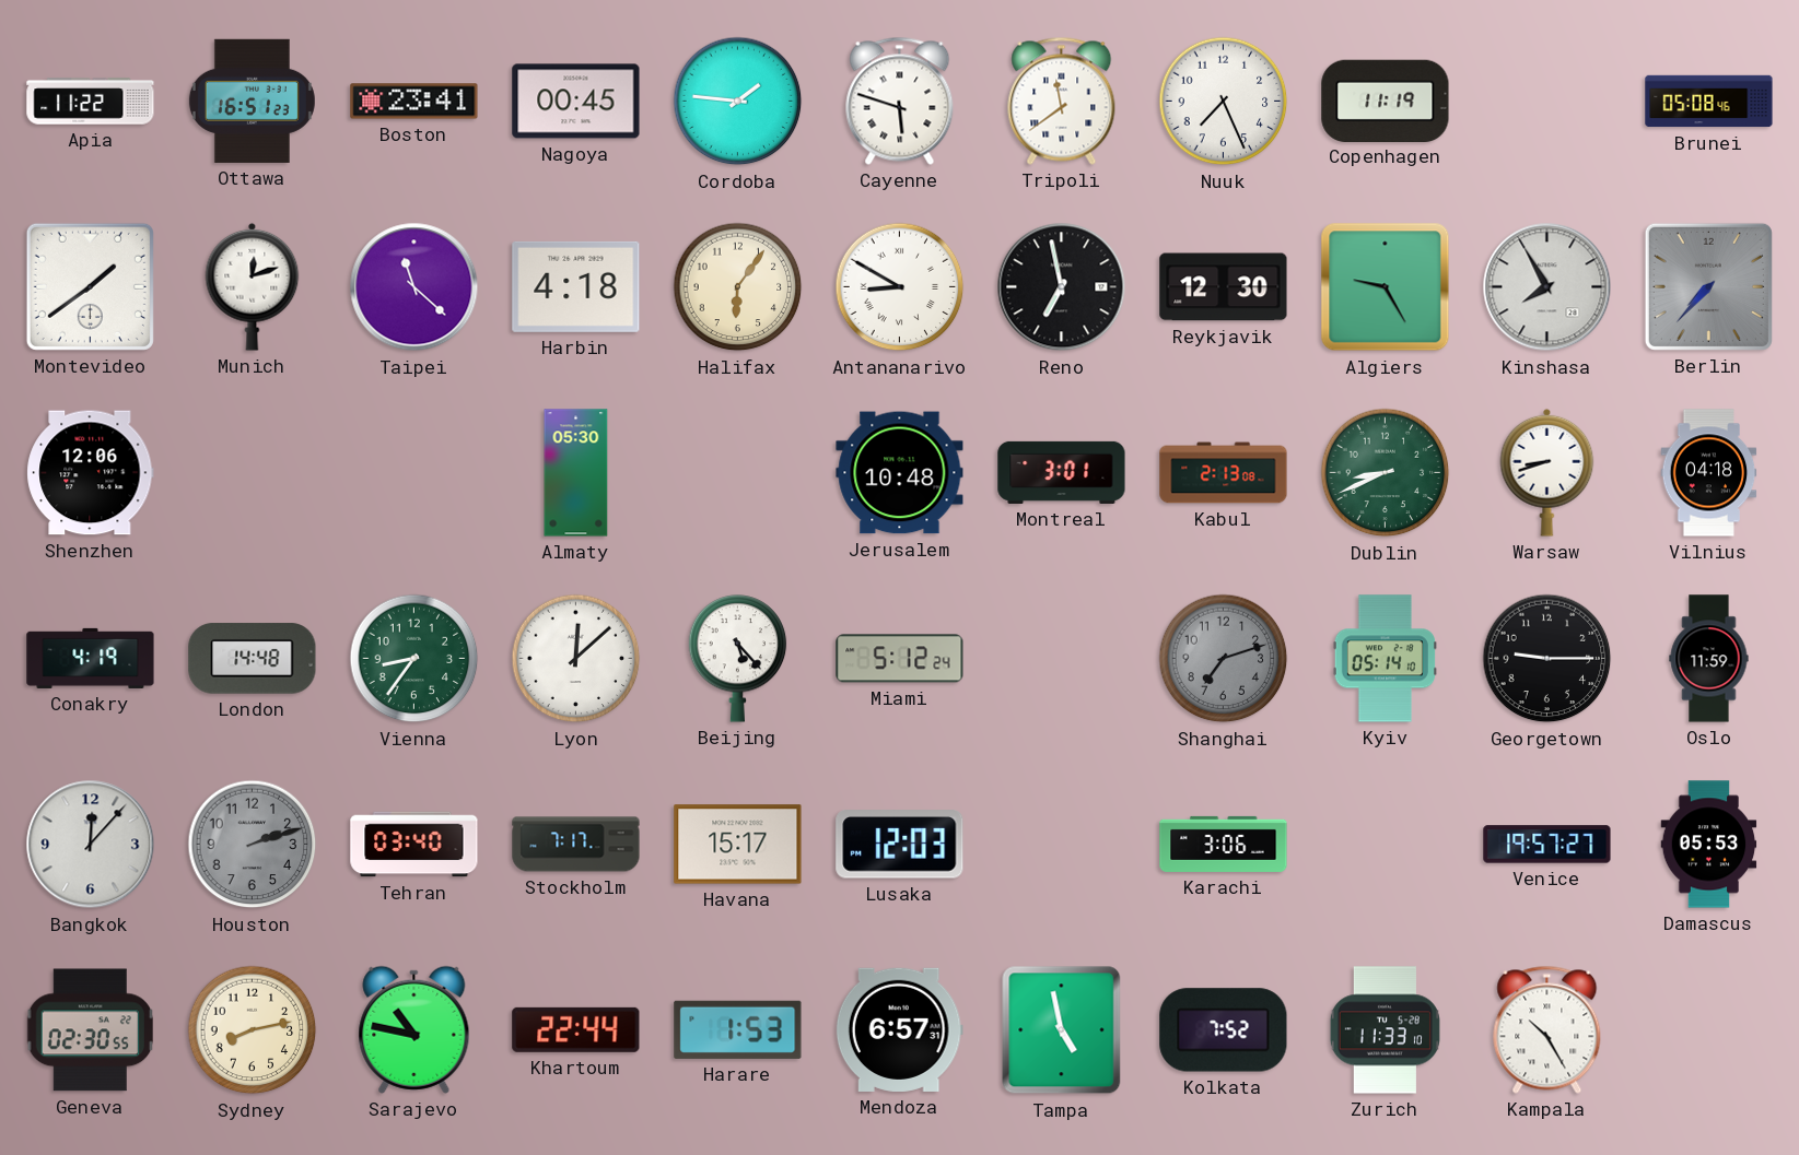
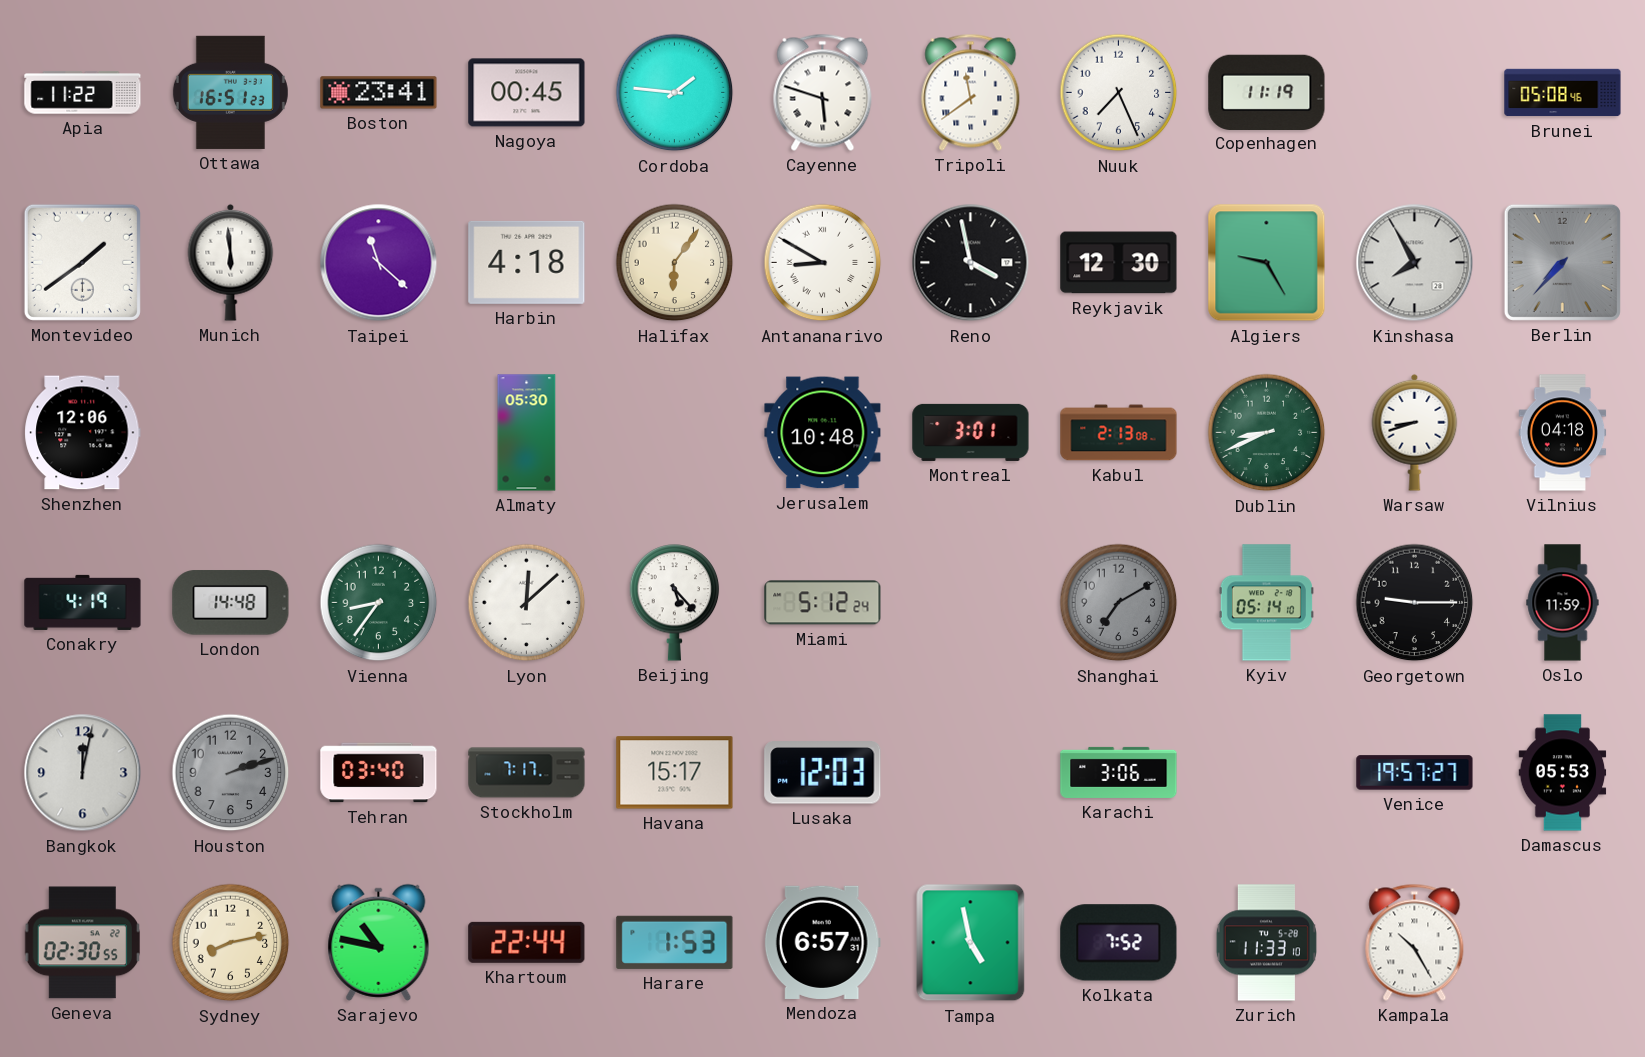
Munich: 12:12 -> 5:59 (231, 262)
Reno: 6:58 -> 3:58 (971, 263)
Shanghai: 7:12 -> 7:10 (1119, 603)
Bangkok: 12:07 -> 12:02 (83, 773)
